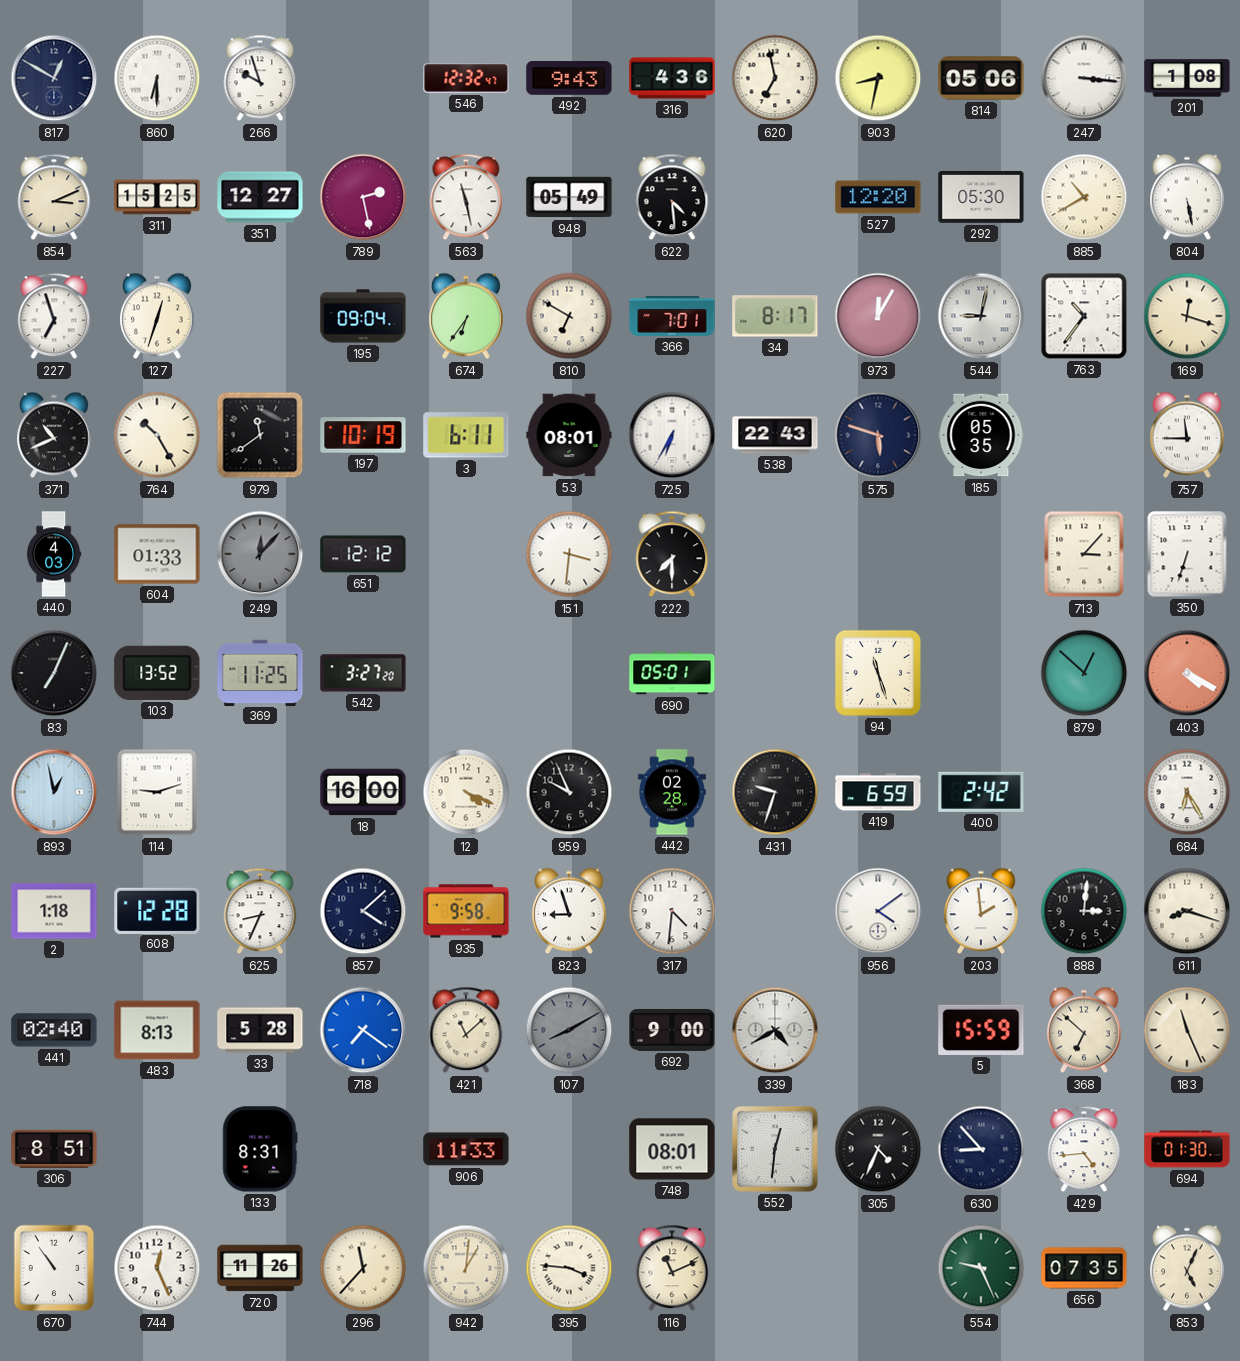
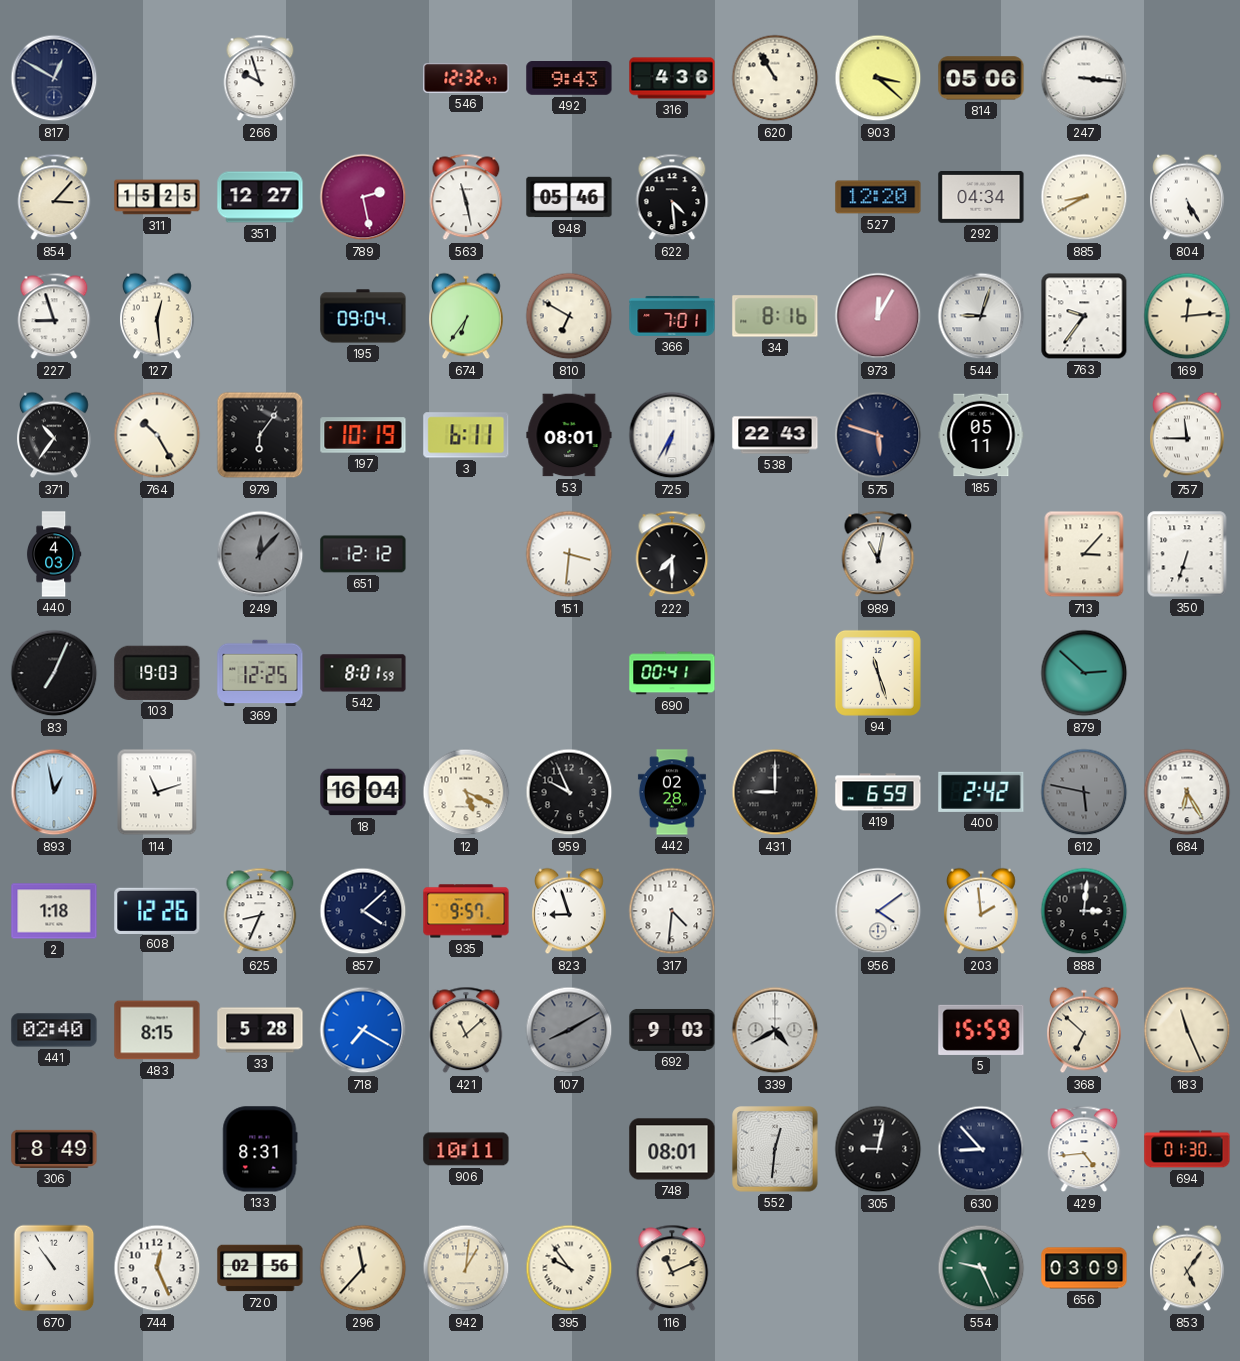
860: 6:30 -> none (157, 78)
620: 6:58 -> 10:55 (775, 78)
903: 8:32 -> 3:22 (878, 78)
201: 1:08 -> none (1187, 78)
854: 3:11 -> 3:07 (54, 197)
948: 05:49 -> 05:46 (569, 197)
292: 05:30 -> 04:34 (981, 197)
885: 10:40 -> 8:40 (1084, 197)
804: 5:28 -> 5:25 (1188, 197)
227: 6:57 -> 8:57 (54, 316)
127: 12:33 -> 12:29 (158, 316)
34: 8:17 -> 8:16 (775, 316)
544: 9:02 -> 9:03 (981, 316)
763: 10:36 -> 9:36 (1084, 316)
169: 12:18 -> 12:14 (1187, 316)
371: 10:41 -> 10:36 (55, 435)
979: 11:39 -> 6:06 (260, 435)
185: 05:35 -> 05:11 (981, 435)
604: 01:33 -> none (157, 554)
989: none -> 11:02 (878, 554)
103: 13:52 -> 19:03 (157, 673)
369: 11:25 -> 12:25 (260, 672)
542: 3:27 -> 8:01 (363, 673)
690: 05:01 -> 00:41 (672, 673)
879: 12:52 -> 2:52 (1084, 673)
403: 4:20 -> none (1187, 673)
114: 9:12 -> 11:12 (157, 792)
18: 16:00 -> 16:04 (363, 792)
12: 4:19 -> 5:19 (466, 792)
431: 9:33 -> 9:00 (775, 792)
612: none -> 5:47 (1084, 792)
608: 12:28 -> 12:26 (157, 910)
935: 9:58 -> 9:57 (466, 911)
611: 8:18 -> none (1187, 911)
483: 8:13 -> 8:15 (157, 1030)
718: 7:21 -> 7:20 (363, 1030)
692: 9:00 -> 9:03 (672, 1030)
306: 8:51 -> 8:49 (54, 1149)
906: 11:33 -> 10:11 (466, 1149)
305: 4:34 -> 9:02 (878, 1149)
720: 11:26 -> 02:56 (260, 1268)
395: 3:46 -> 9:54 (569, 1268)
656: 07:35 -> 03:09 (1084, 1268)
853: 5:04 -> 5:06 (1188, 1268)
